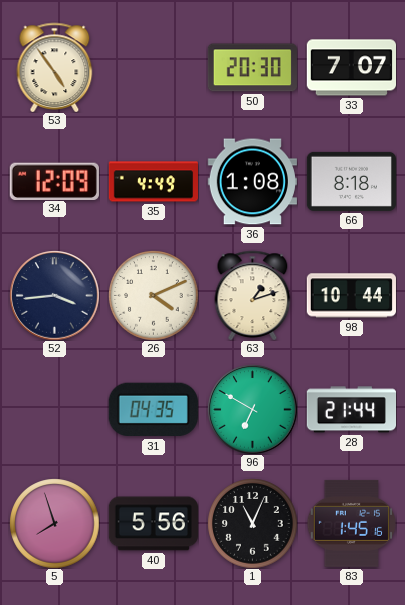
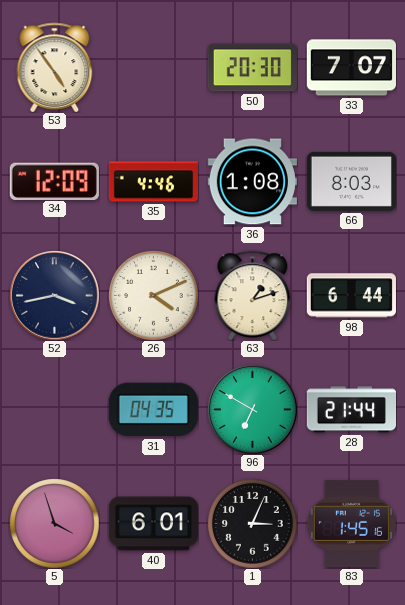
35: 4:49 -> 4:46 (153, 182)
66: 8:18 -> 8:03 (351, 181)
52: 3:44 -> 3:43 (54, 295)
98: 10:44 -> 6:44 (351, 296)
5: 7:57 -> 3:57 (54, 523)
40: 5:56 -> 6:01 (153, 524)
1: 11:04 -> 3:04 (252, 523)
